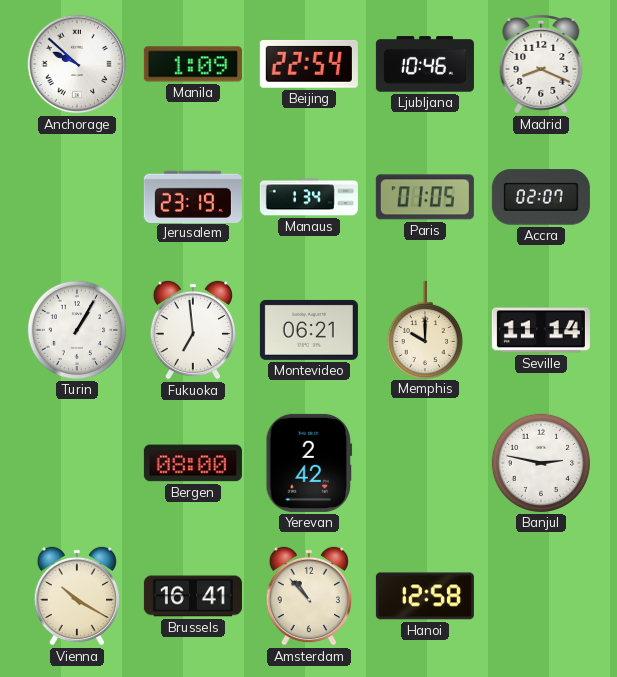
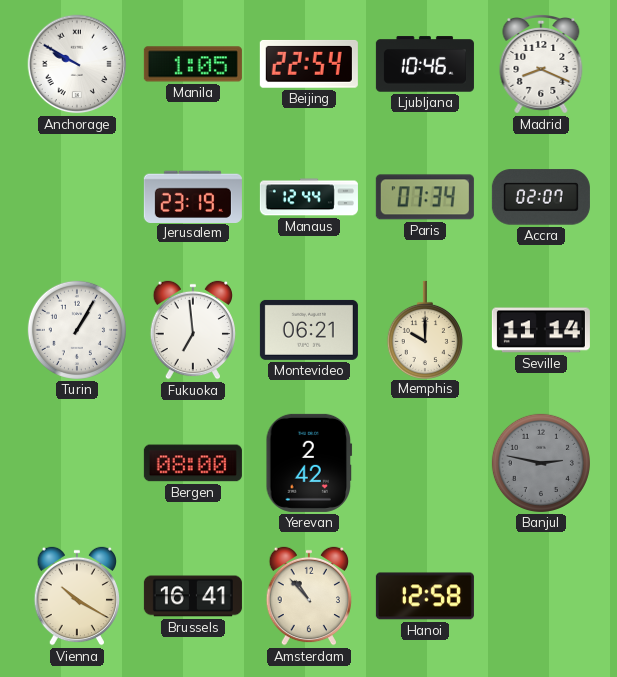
Anchorage: 9:52 -> 9:50 (77, 64)
Manila: 1:09 -> 1:05 (193, 64)
Manaus: 1:34 -> 12:44 (309, 197)
Paris: 01:05 -> 07:34 (425, 197)
Banjul dial: white -> grey (541, 463)
